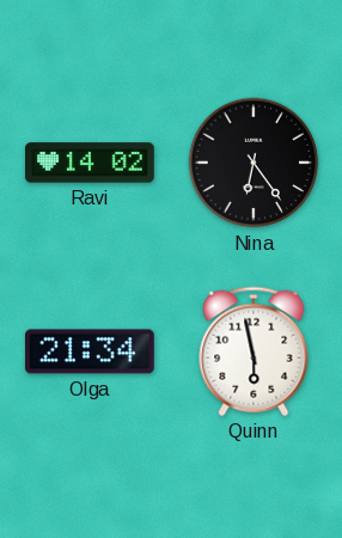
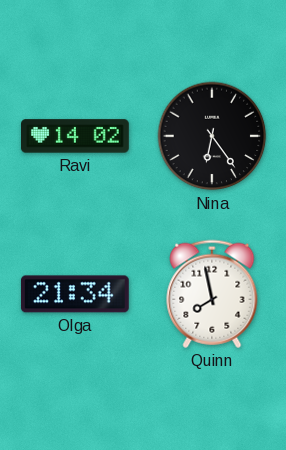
Quinn: 5:58 -> 7:58 (212, 294)
